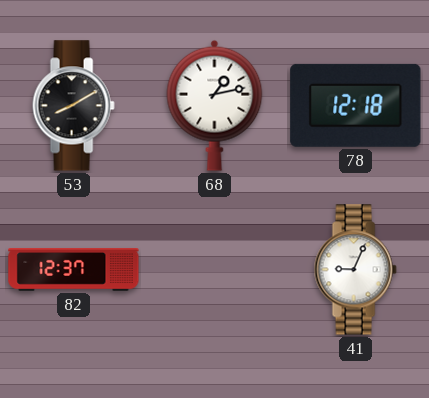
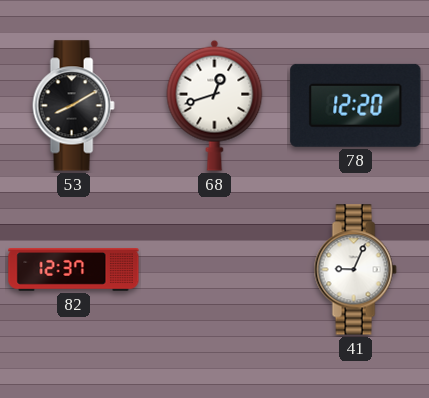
68: 1:13 -> 12:42 (215, 105)
78: 12:18 -> 12:20 (356, 105)
